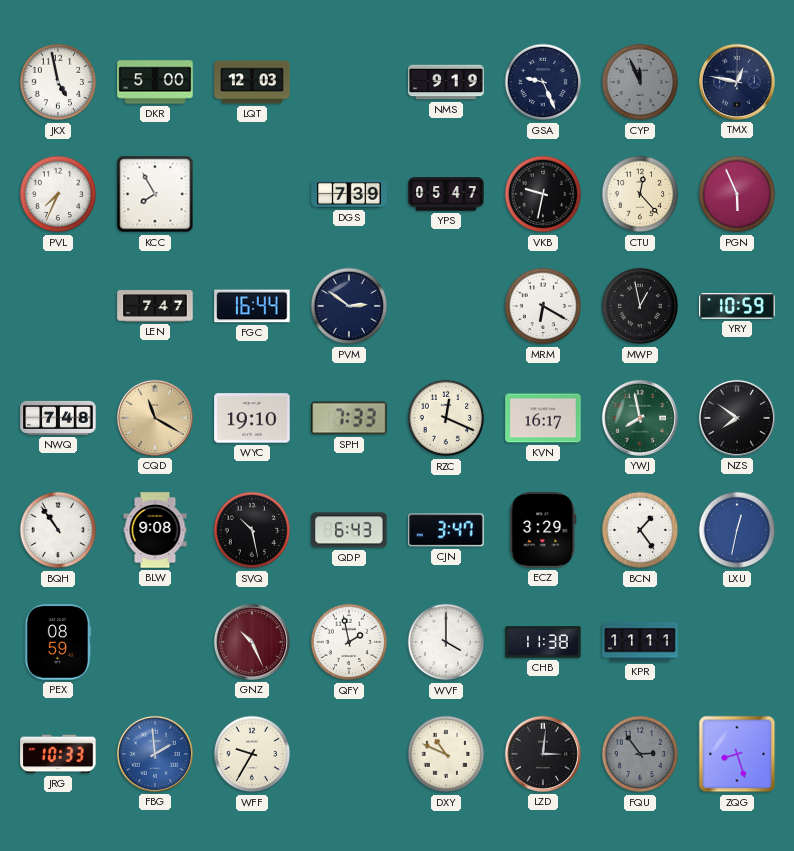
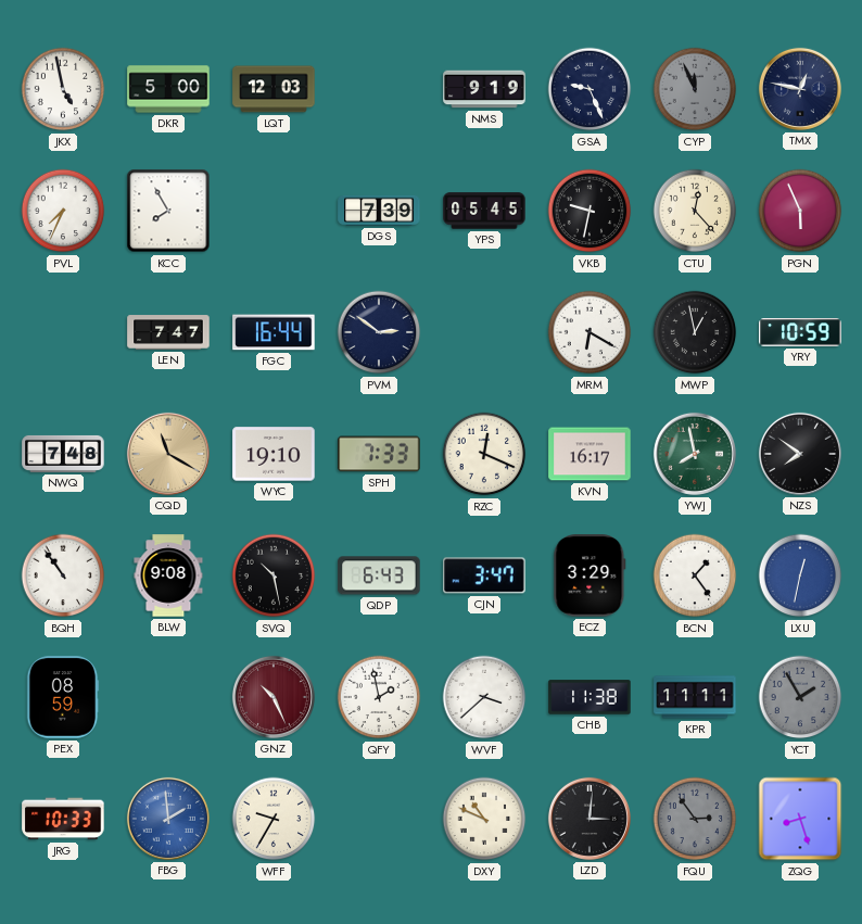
YPS: 05:47 -> 05:45 (484, 211)
WVF: 4:00 -> 3:38 (484, 697)
YCT: none -> 1:55 (800, 697)
